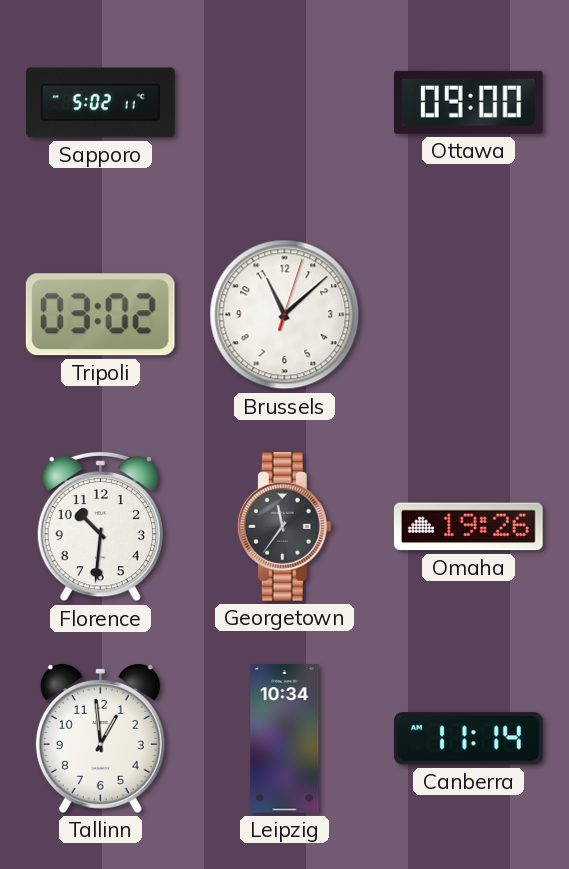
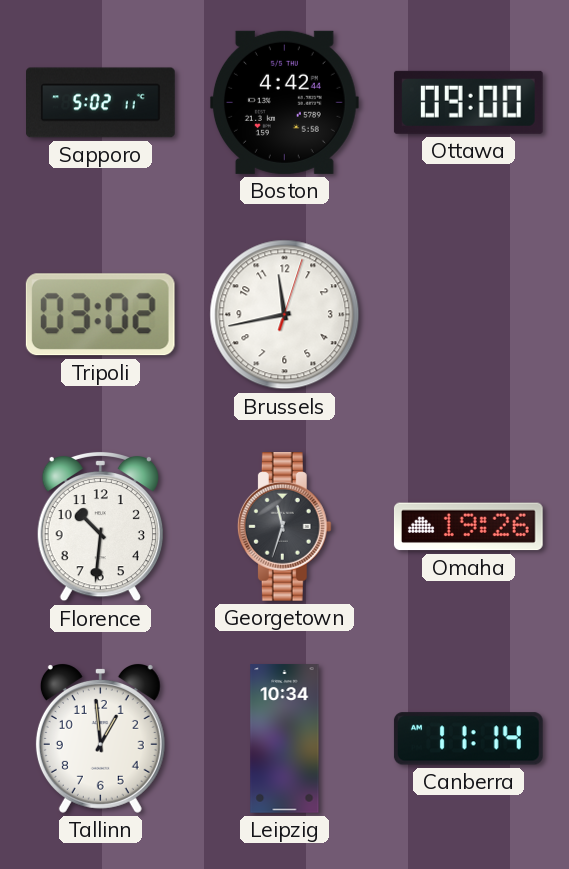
Boston: none -> 4:42 (284, 102)
Brussels: 11:08 -> 11:43 (285, 315)
Georgetown: 11:36 -> 11:33 (284, 527)
